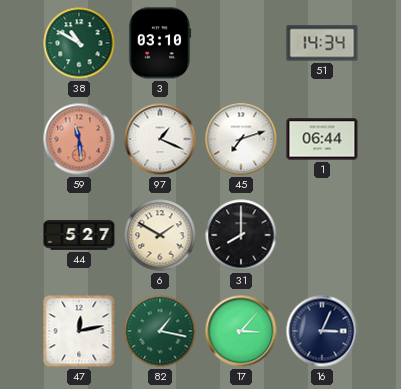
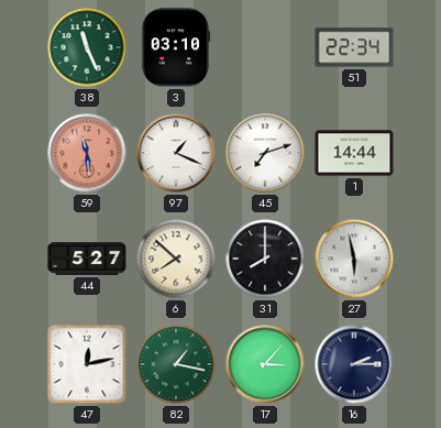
38: 10:50 -> 11:26 (87, 47)
51: 14:34 -> 22:34 (354, 47)
1: 06:44 -> 14:44 (354, 153)
6: 1:50 -> 7:52 (176, 259)
27: none -> 5:58 (354, 259)
16: 3:04 -> 2:15 (354, 364)
